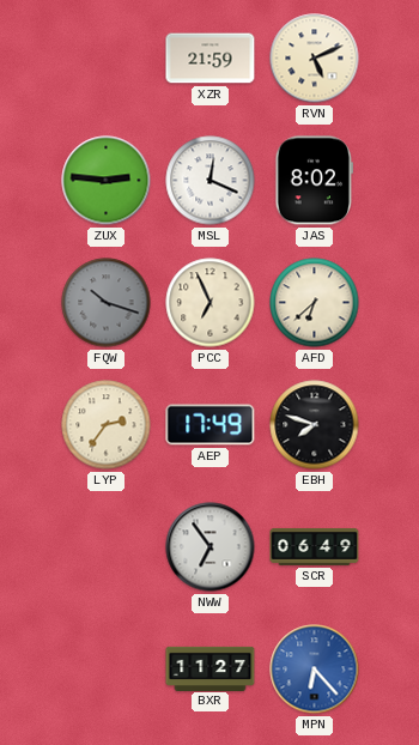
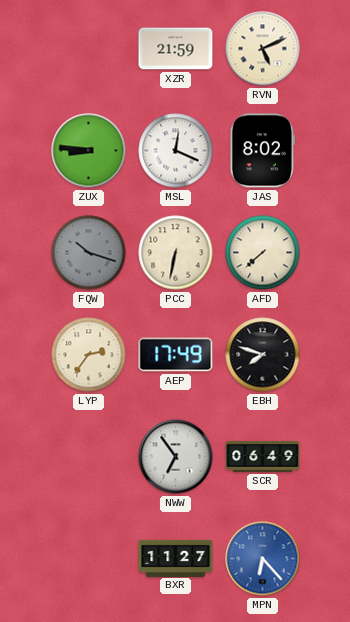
ZUX: 2:46 -> 8:46 (89, 151)
PCC: 6:56 -> 6:32 (176, 253)
AFD: 6:38 -> 7:38 (263, 253)
